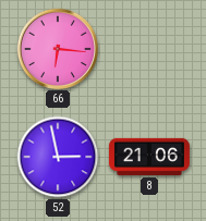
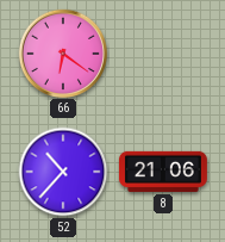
66: 6:16 -> 6:21 (62, 52)
52: 2:58 -> 10:37 (63, 172)
